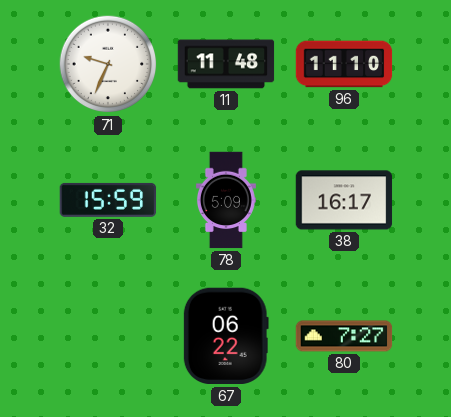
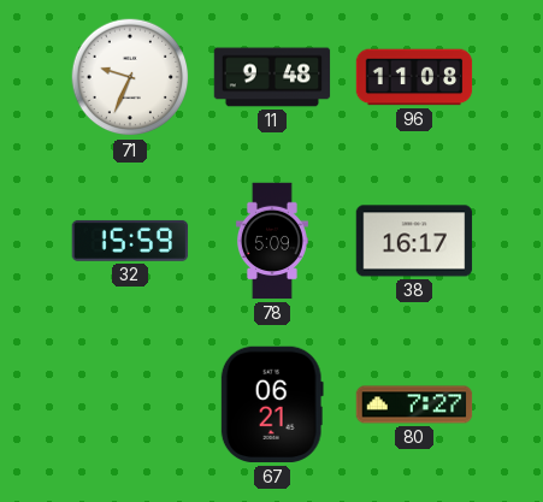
11: 11:48 -> 9:48 (272, 77)
96: 11:10 -> 11:08 (414, 77)
67: 06:22 -> 06:21 (272, 404)
